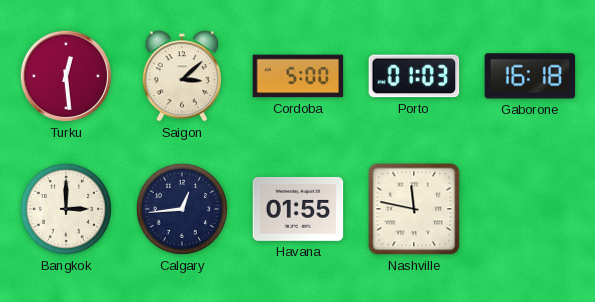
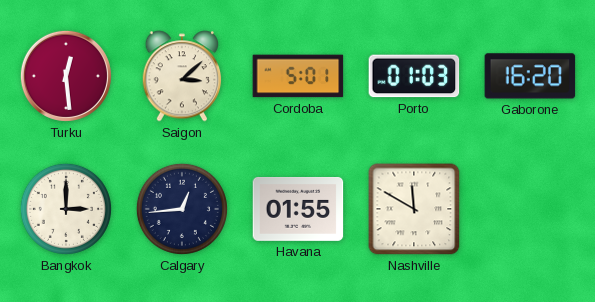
Cordoba: 5:00 -> 5:01 (298, 76)
Gaborone: 16:18 -> 16:20 (530, 76)
Nashville: 11:47 -> 11:50 (414, 209)
